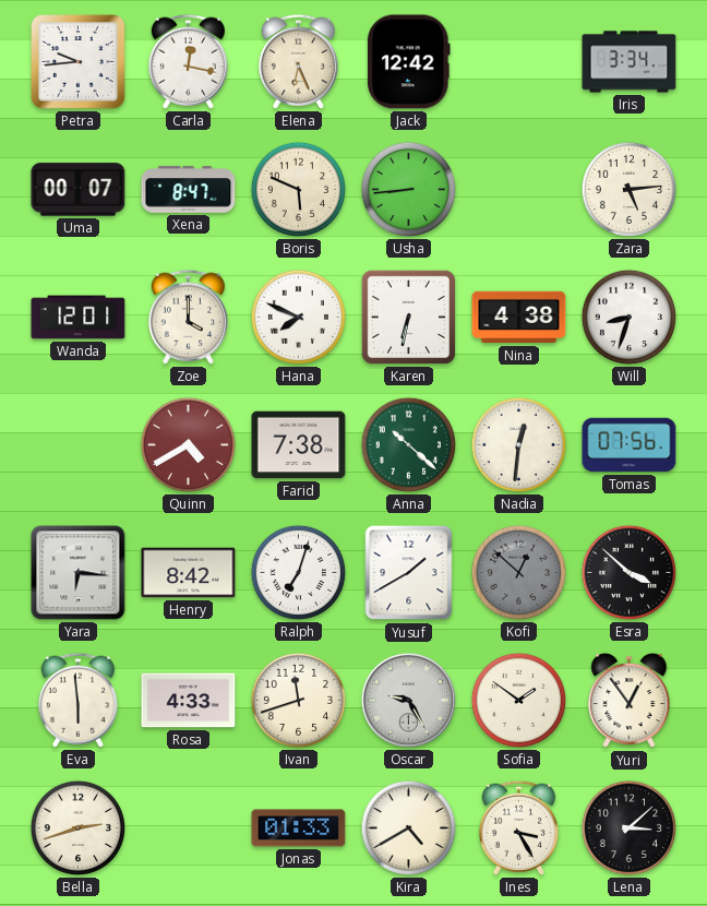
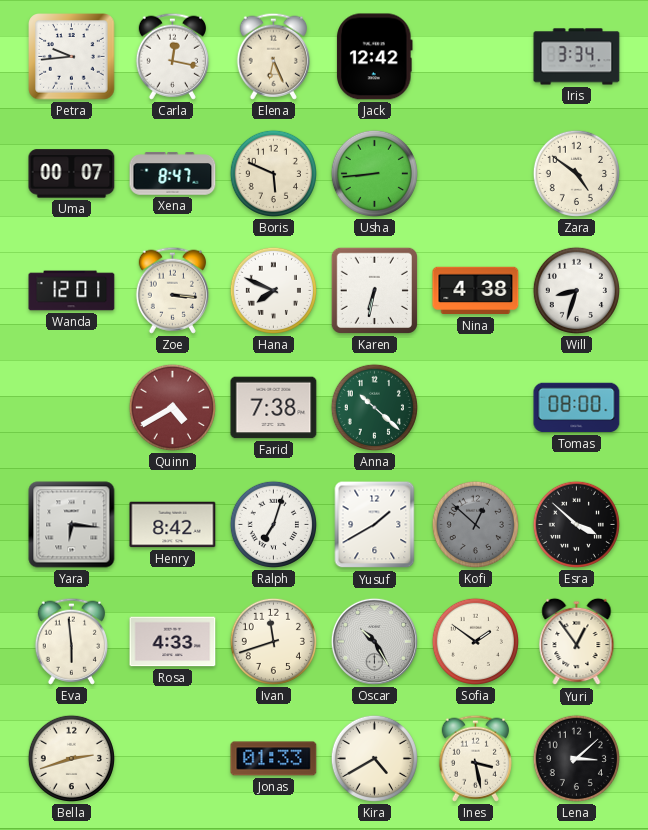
Zara: 5:14 -> 4:51 (576, 173)
Zoe: 4:00 -> 3:16 (172, 290)
Nadia: 12:31 -> none (518, 444)
Tomas: 07:56 -> 08:00 (577, 408)
Oscar: 9:25 -> 10:25 (374, 641)
Ines: 3:25 -> 3:28 (475, 758)
